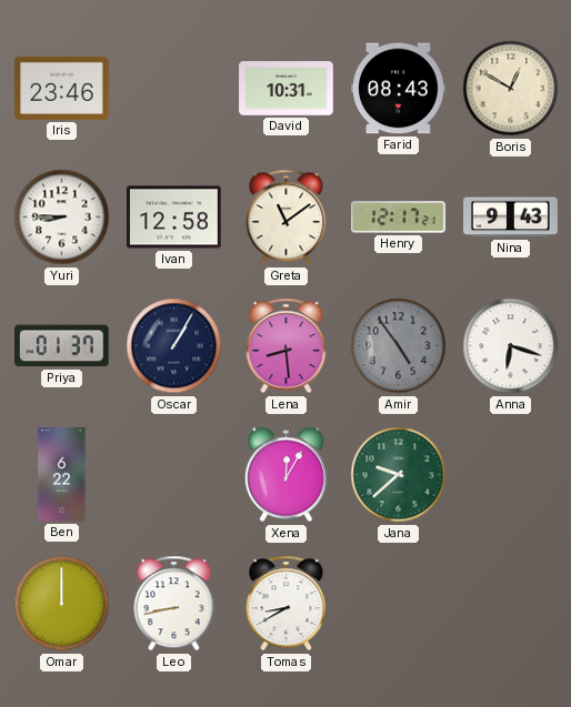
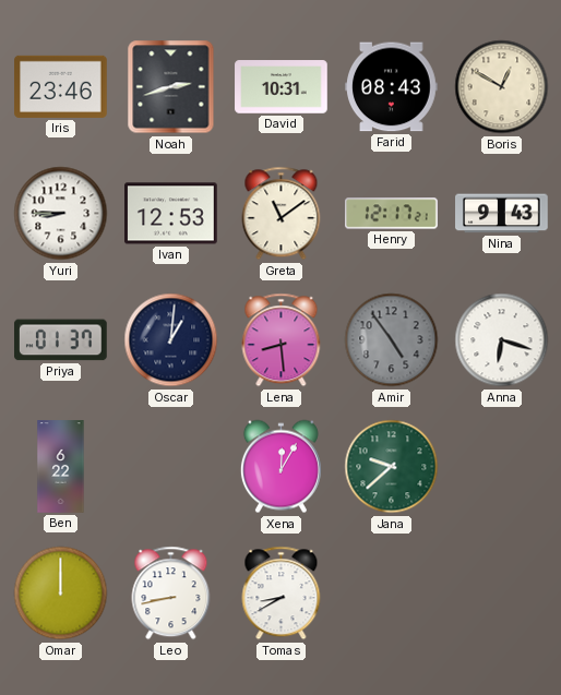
Noah: none -> 2:42 (171, 87)
Ivan: 12:58 -> 12:53 (171, 214)
Oscar: 1:05 -> 1:01 (171, 340)
